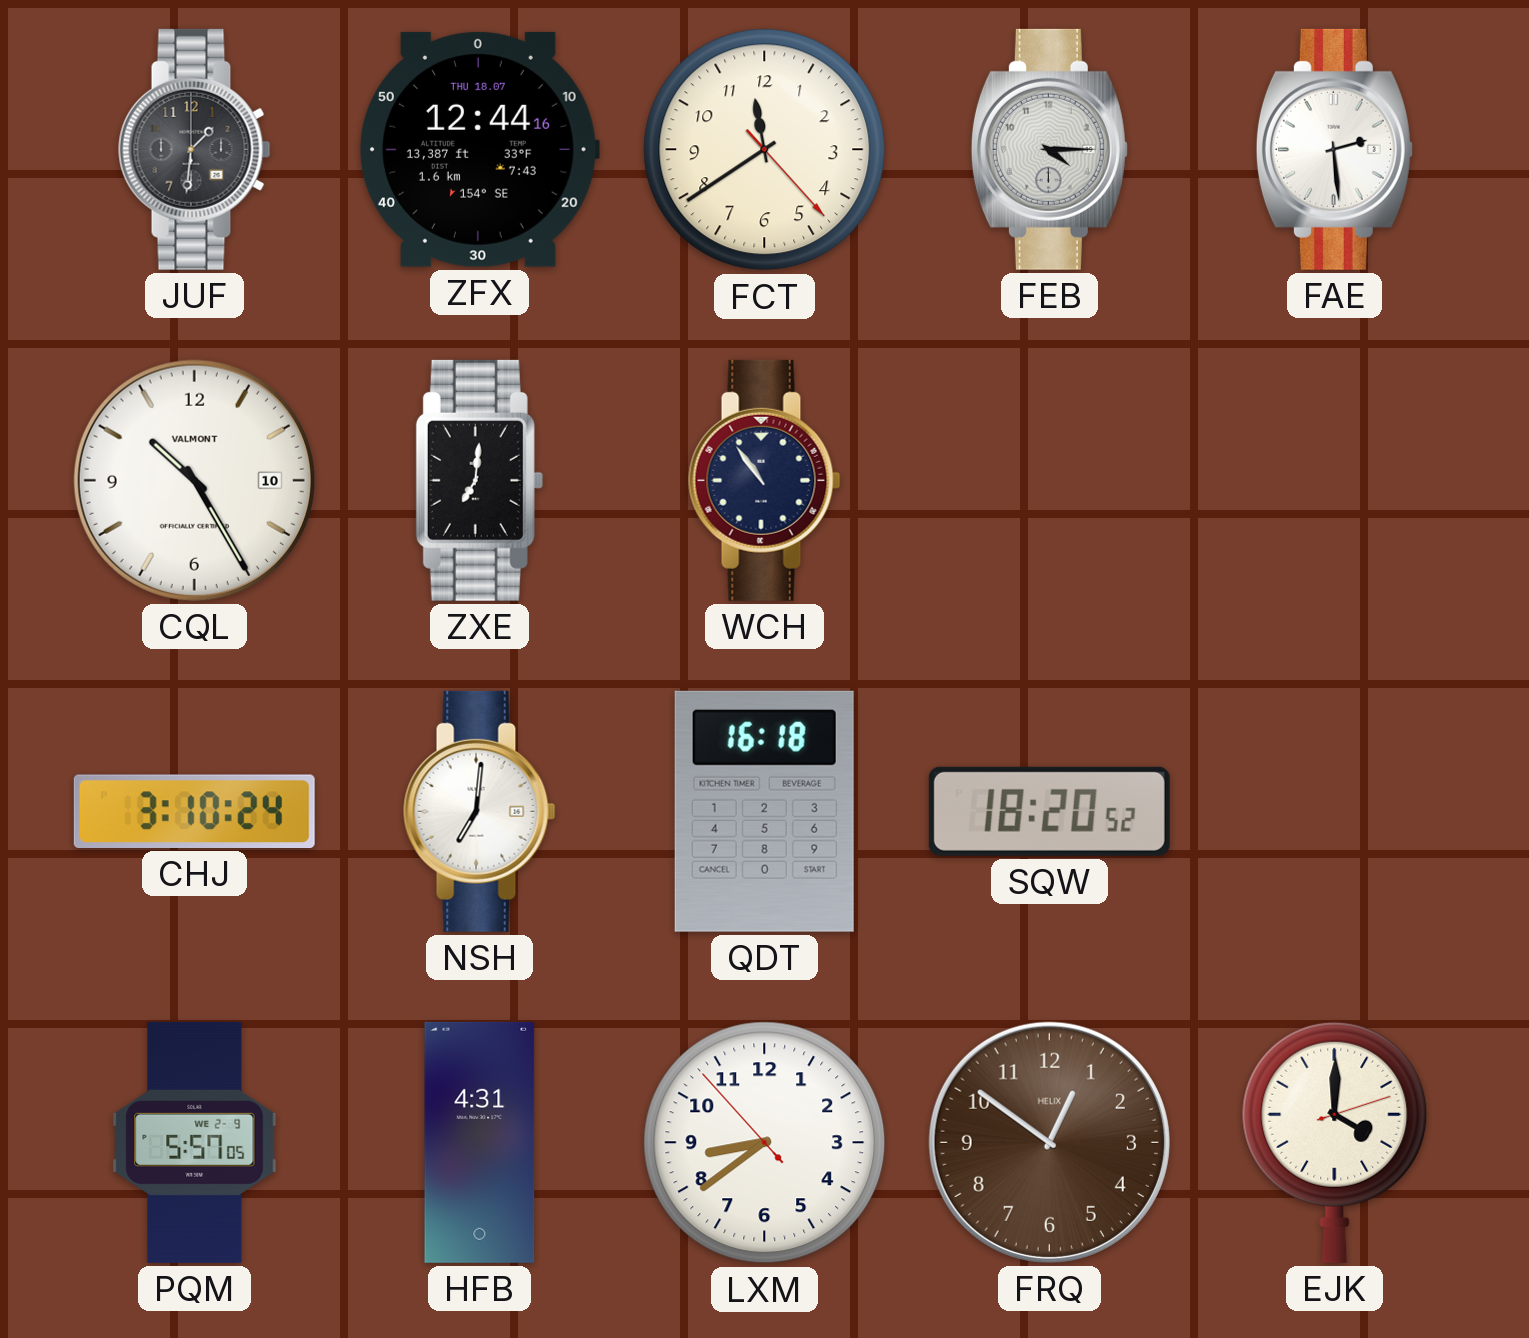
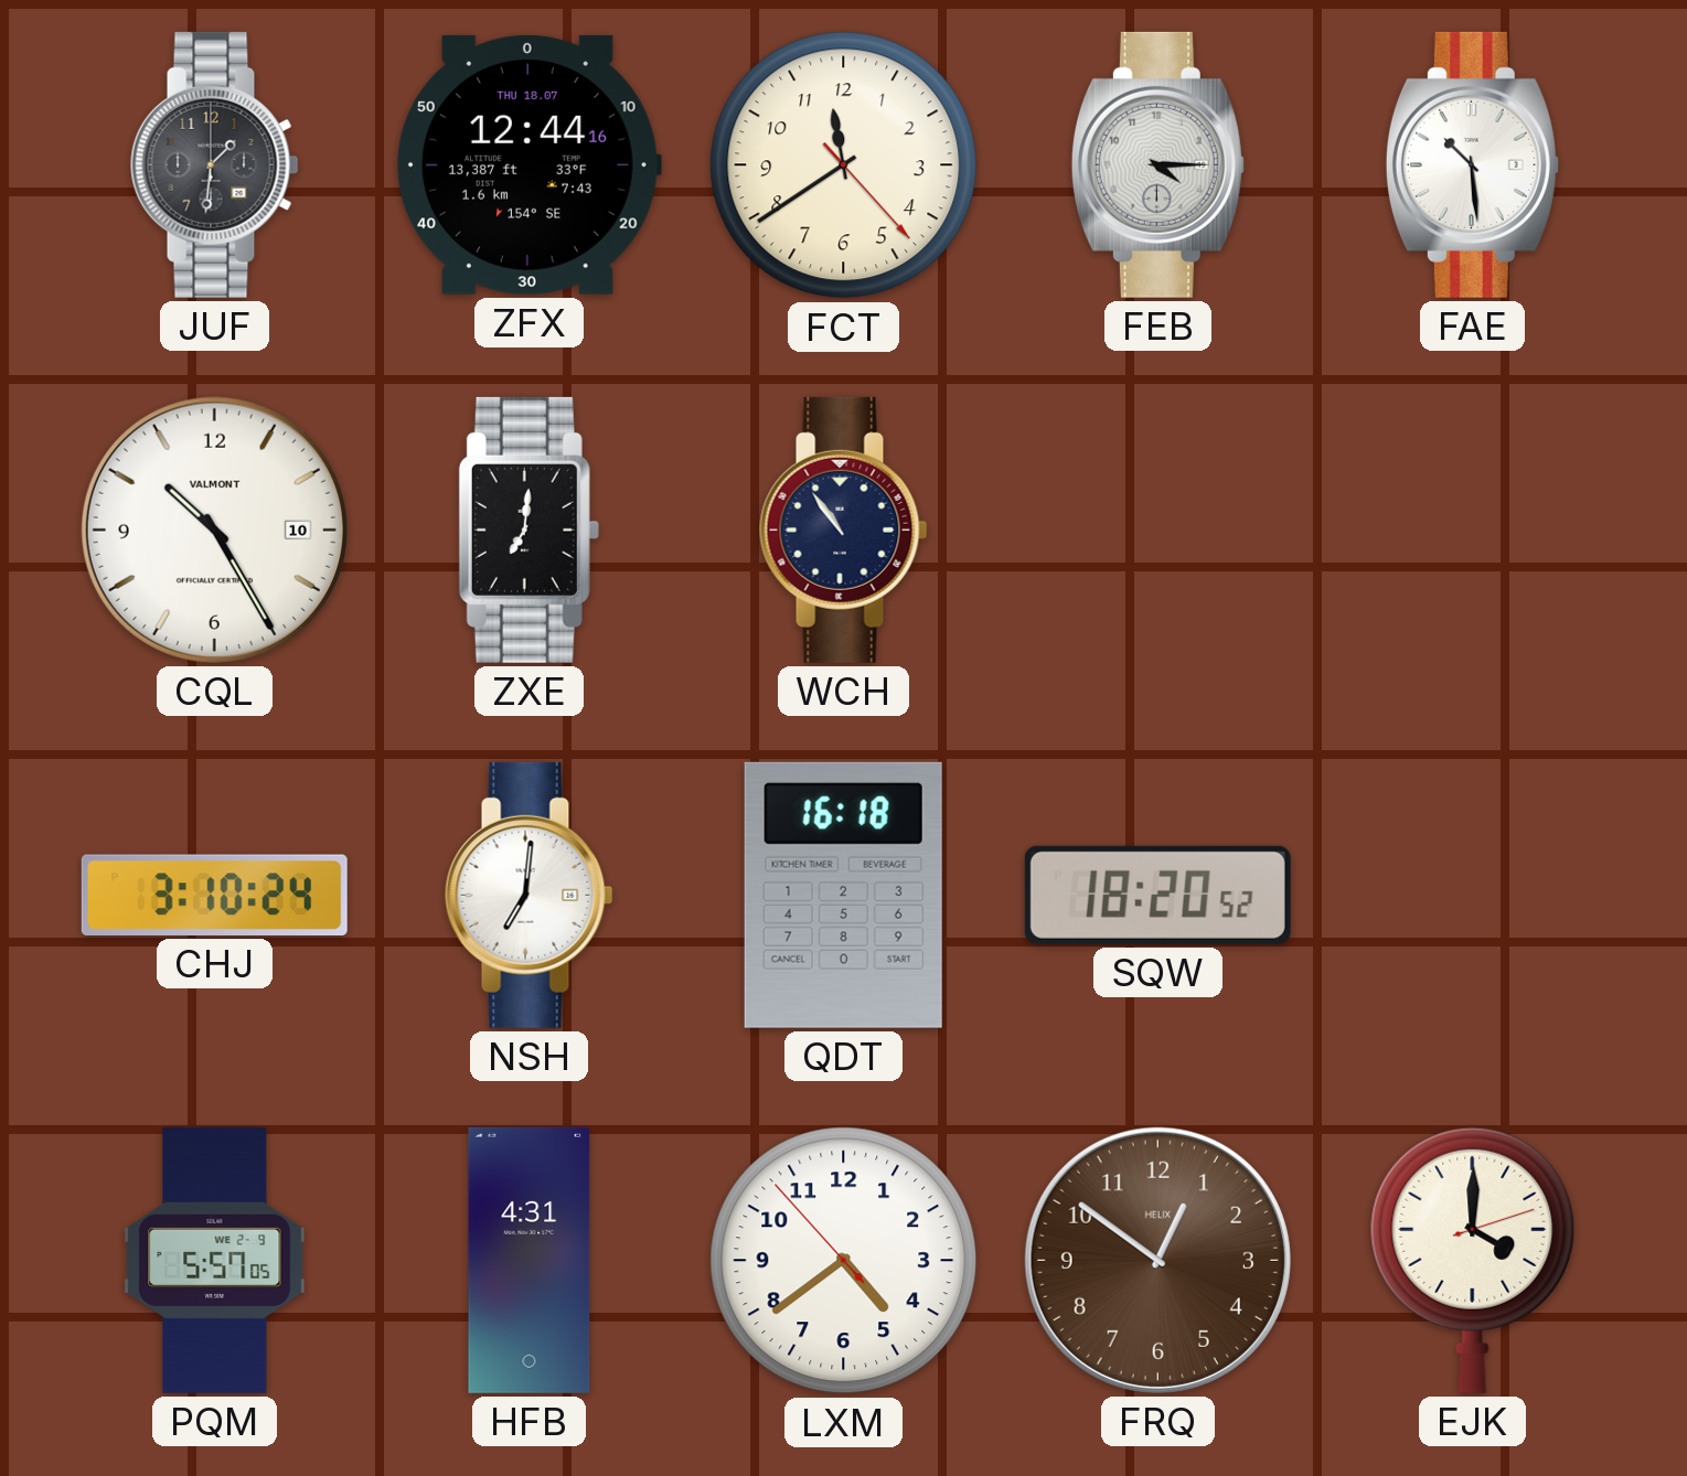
FAE: 2:29 -> 10:29 (1472, 164)
LXM: 8:38 -> 4:38 (844, 1261)
